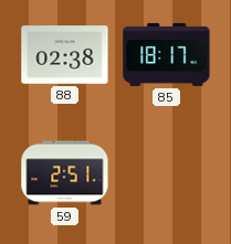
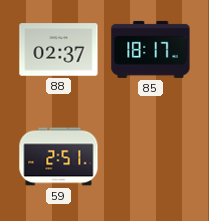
88: 02:38 -> 02:37 (59, 50)
